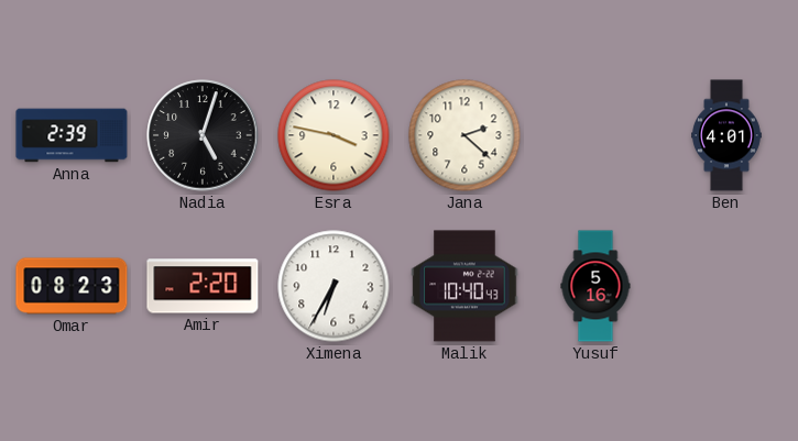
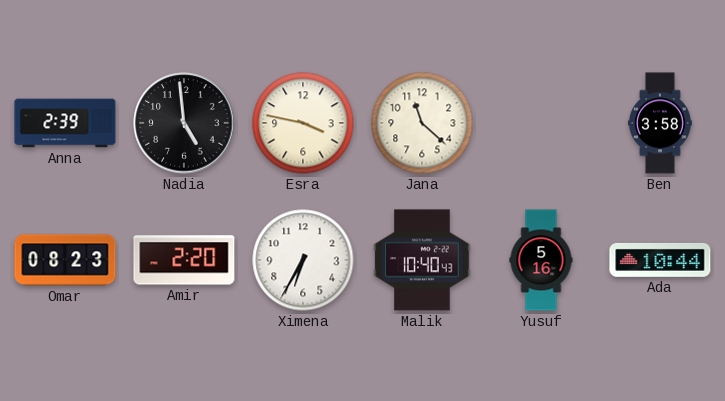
Nadia: 5:03 -> 4:59 (184, 123)
Jana: 2:22 -> 11:22 (422, 123)
Ben: 4:01 -> 3:58 (661, 123)
Ada: none -> 10:44 (660, 260)
